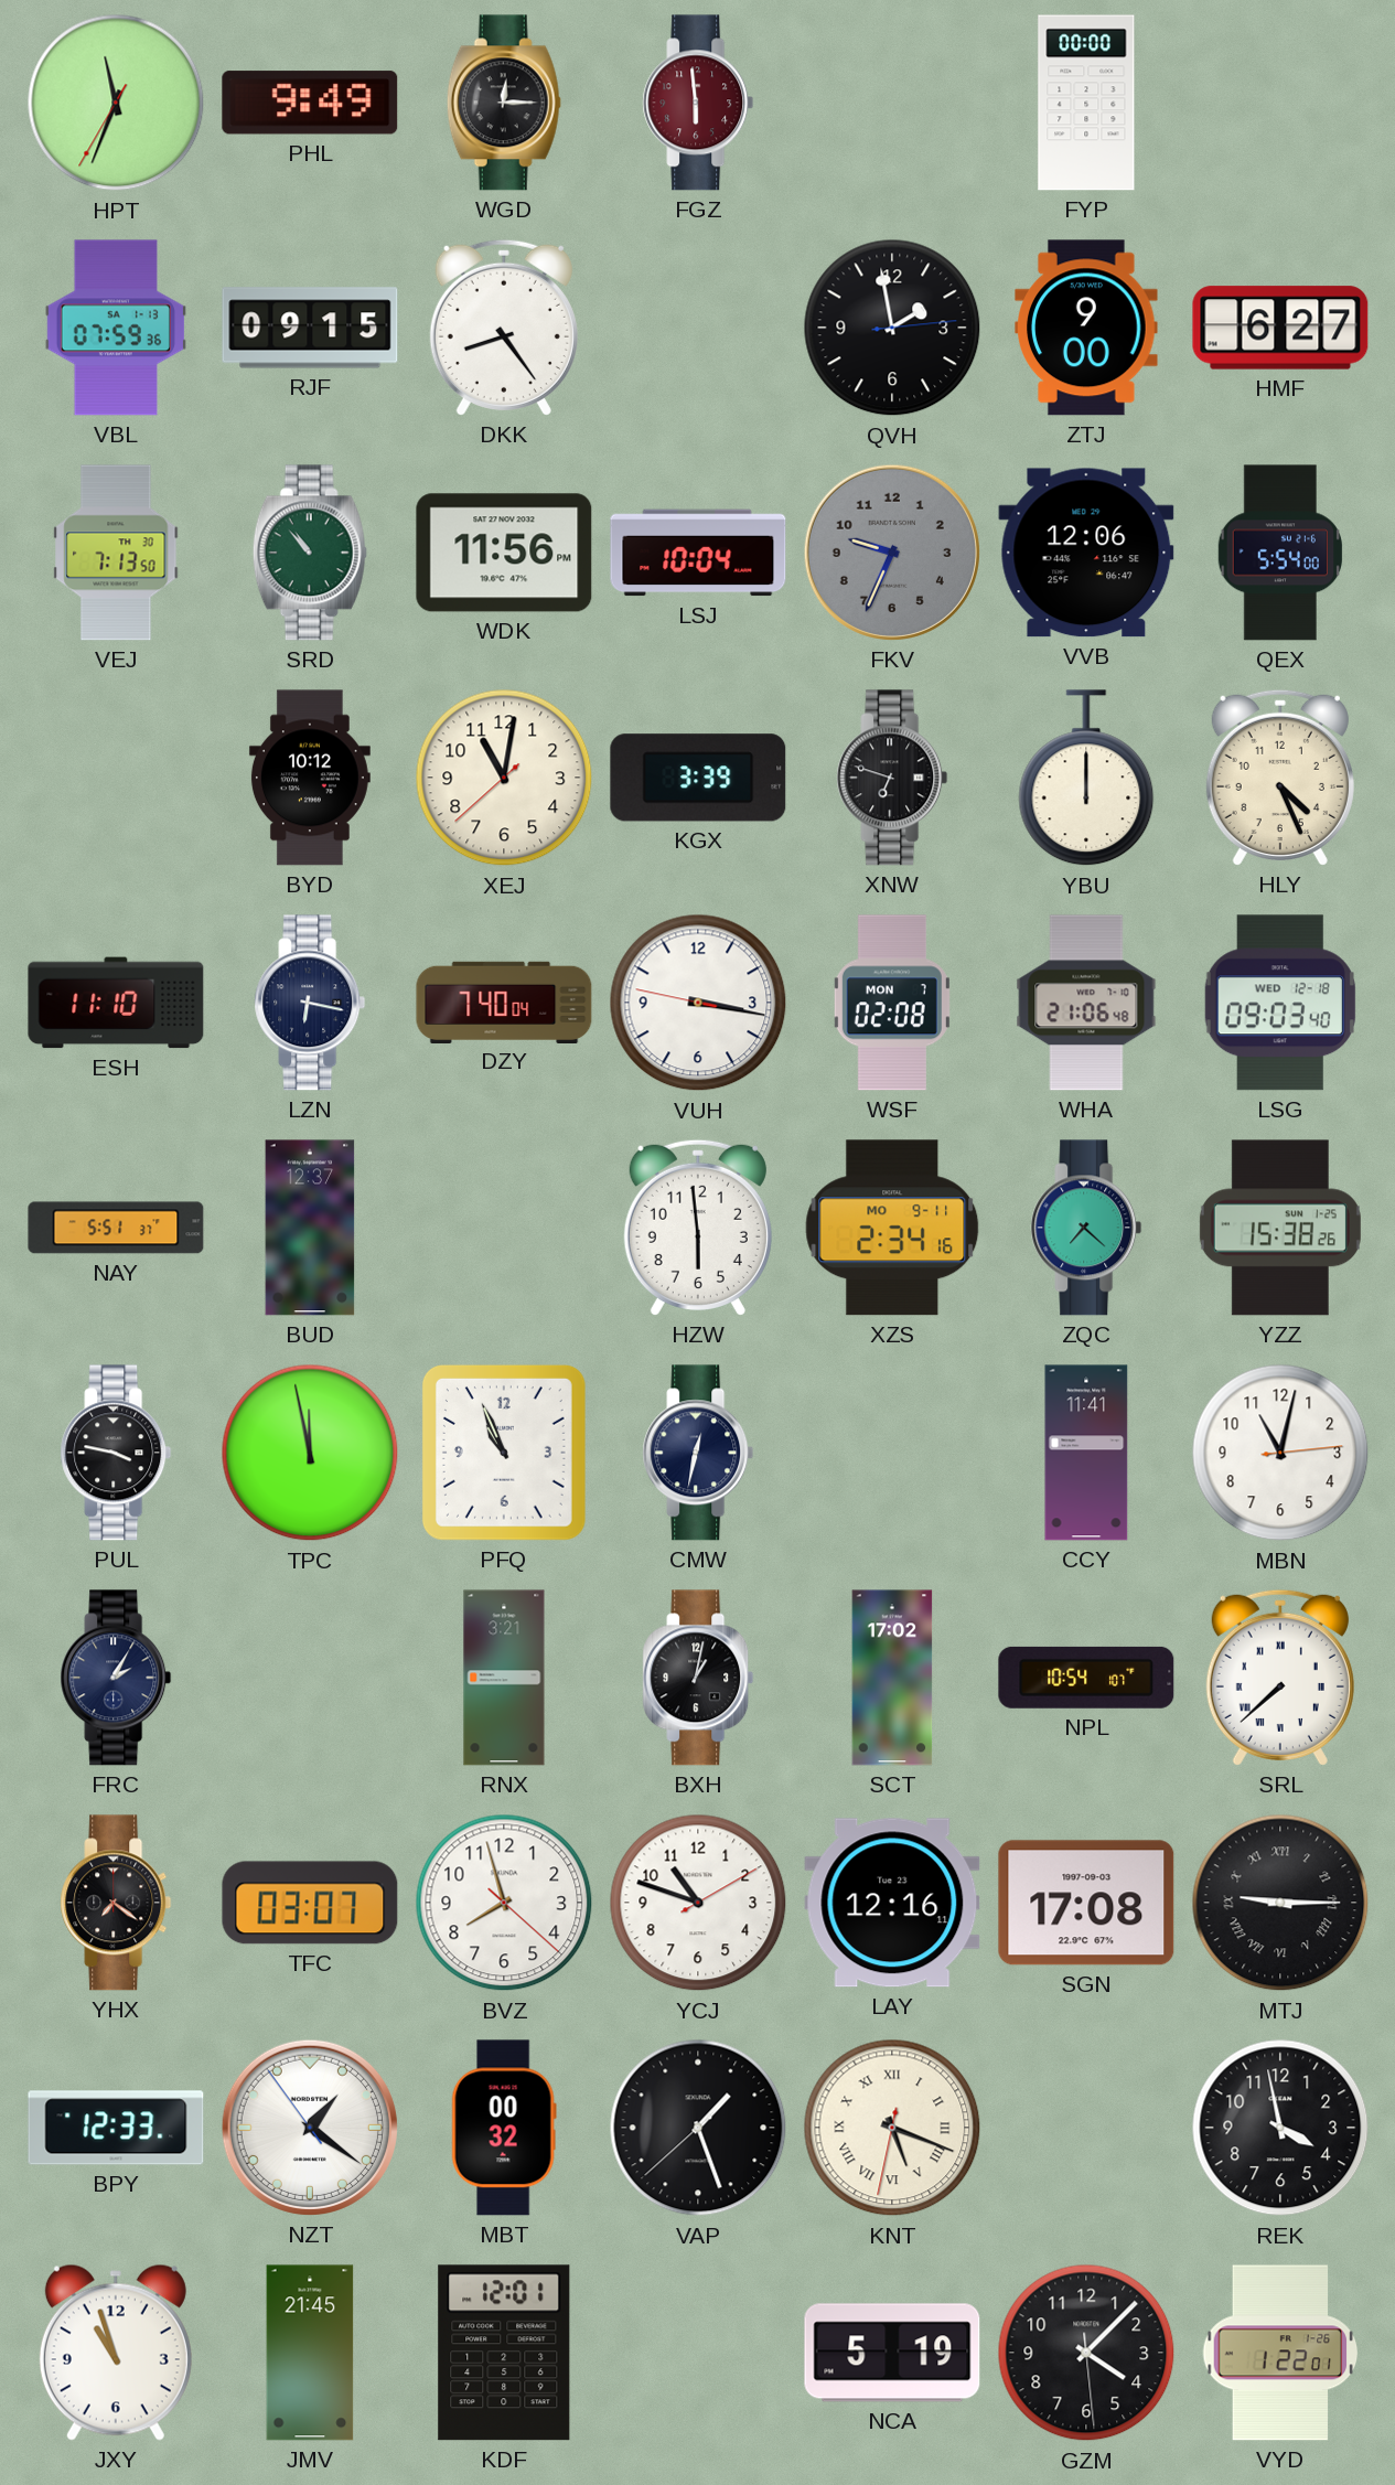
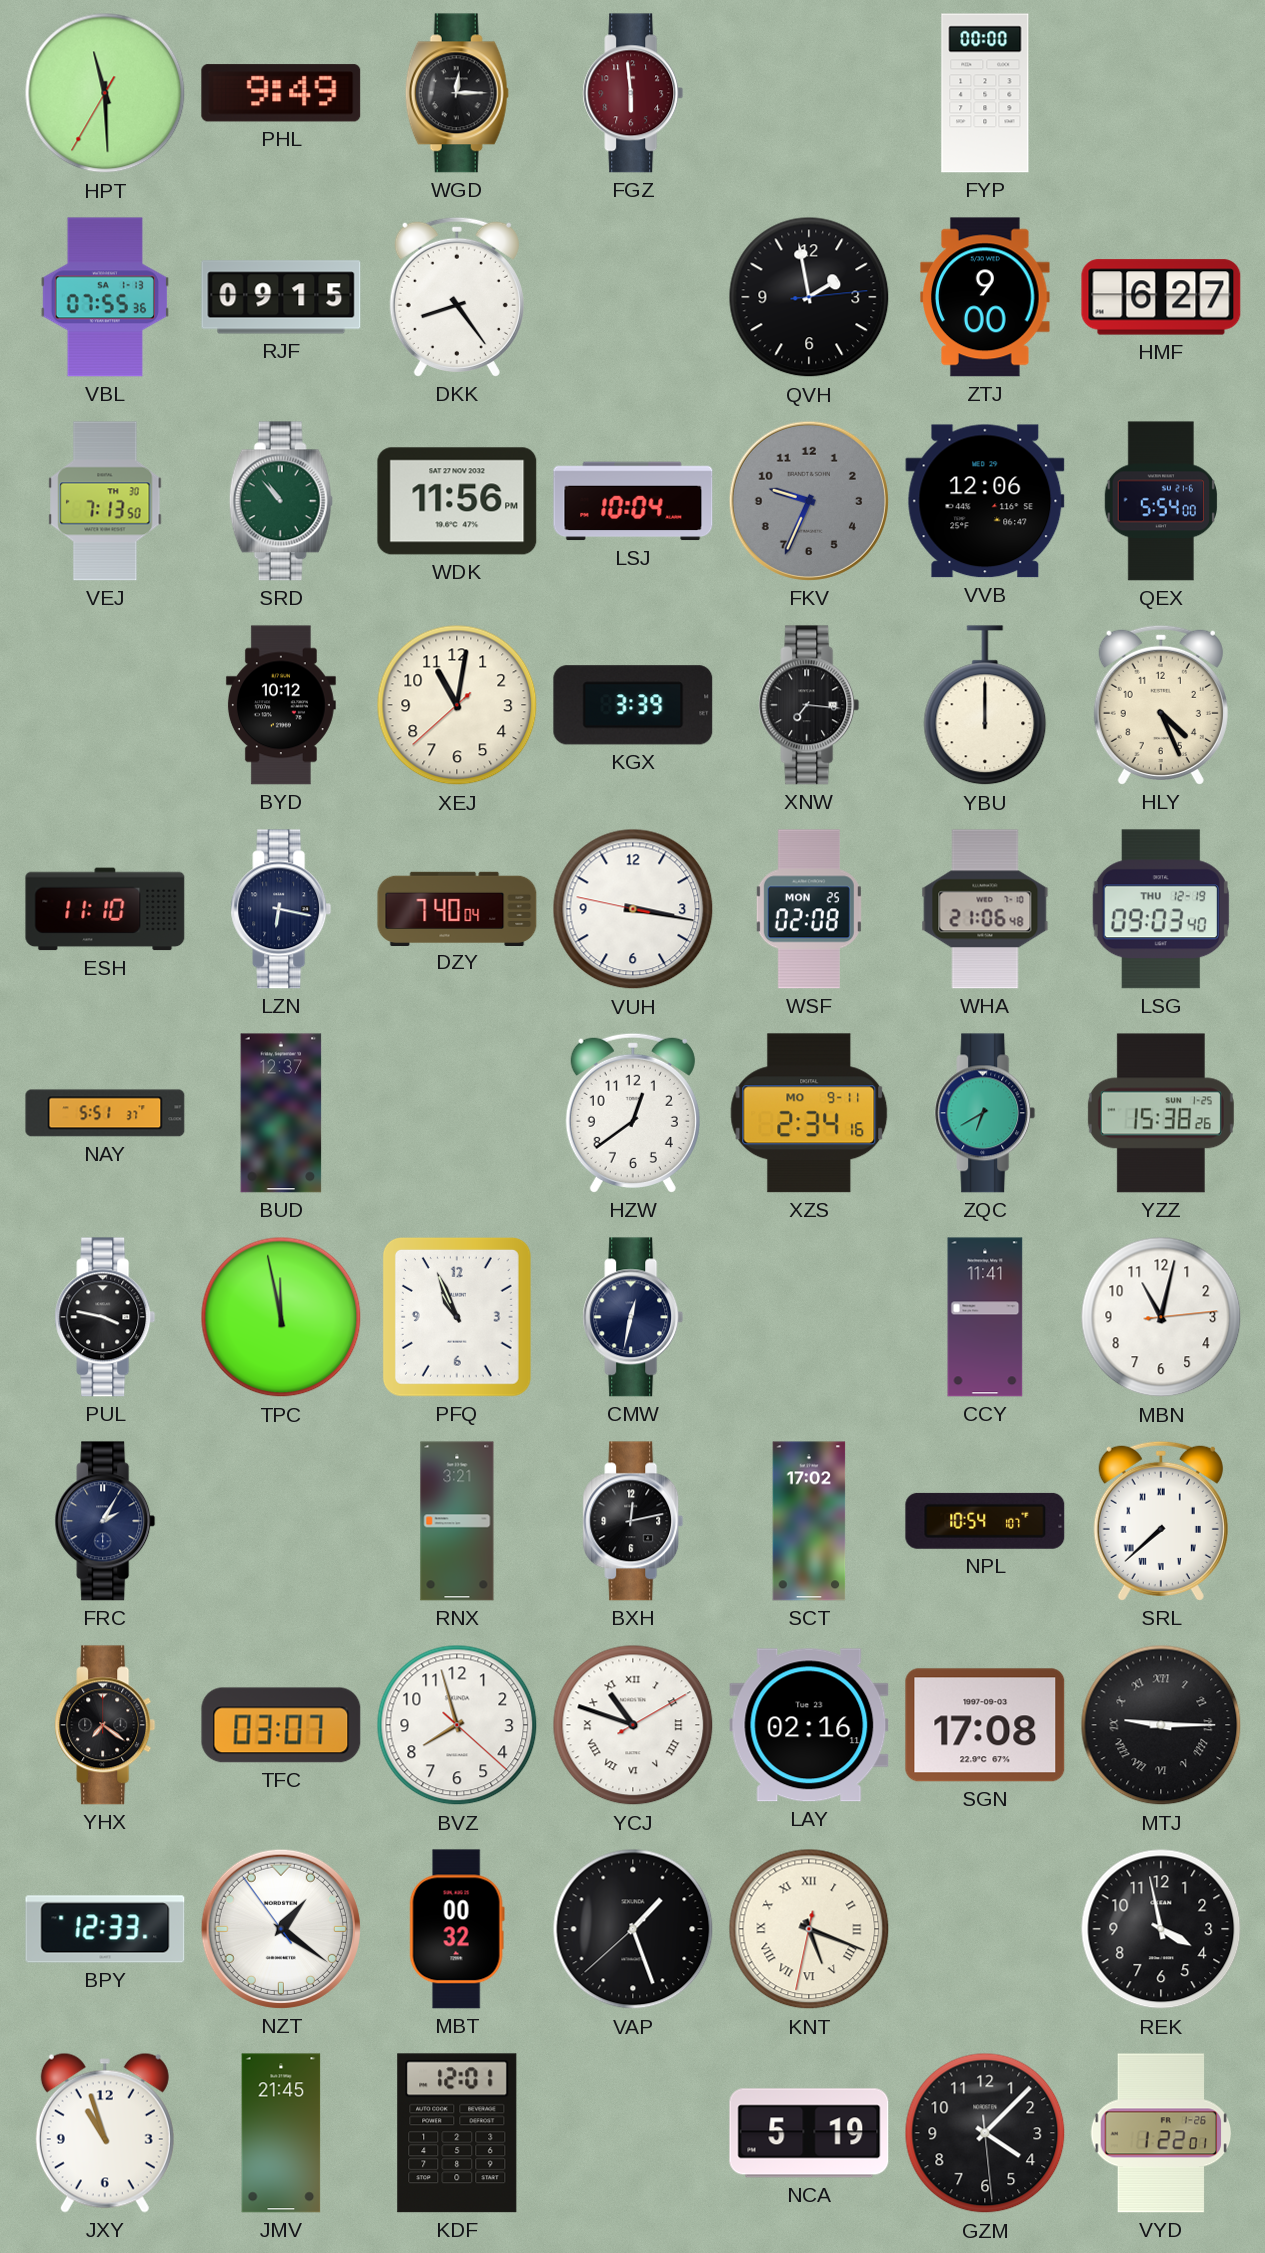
HPT: 11:33 -> 11:29 (105, 93)
VBL: 07:59 -> 07:55 (105, 297)
XNW: 6:48 -> 7:16 (809, 705)
WSF date: MON 7 -> MON 25 (809, 909)
LSG date: WED 12-18 -> THU 12-19 (1161, 909)
HZW: 5:59 -> 12:39 (633, 1113)
ZQC: 7:22 -> 6:40 (985, 1113)
BXH: 1:02 -> 12:13 (633, 1521)
YCJ numerals: Arabic -> Roman (633, 1725)
LAY: 12:16 -> 02:16 (809, 1725)
